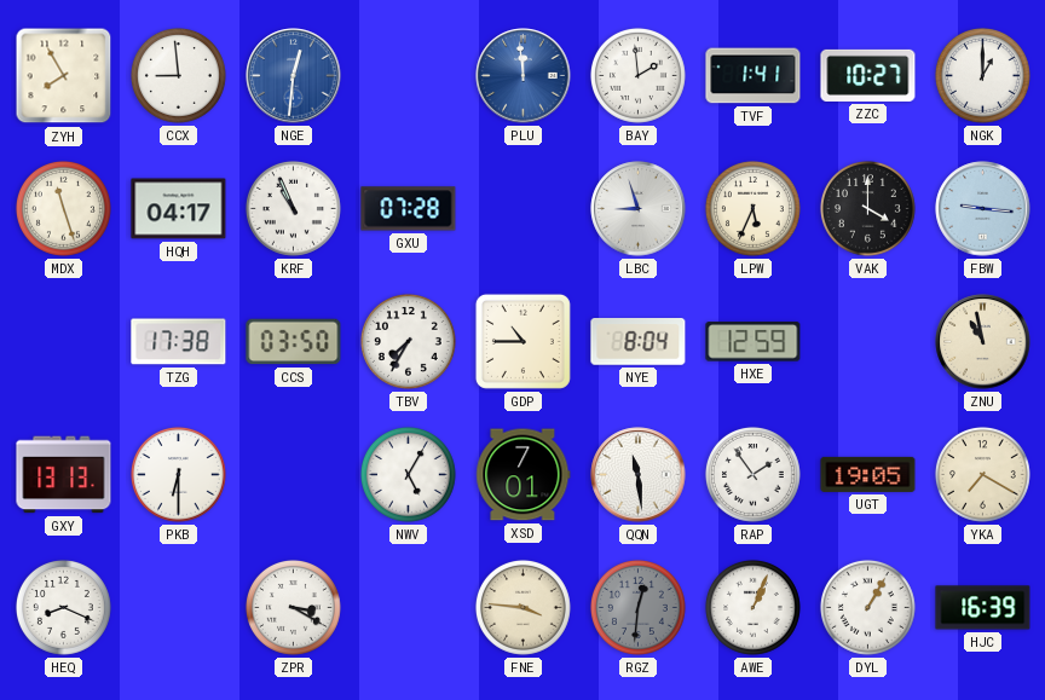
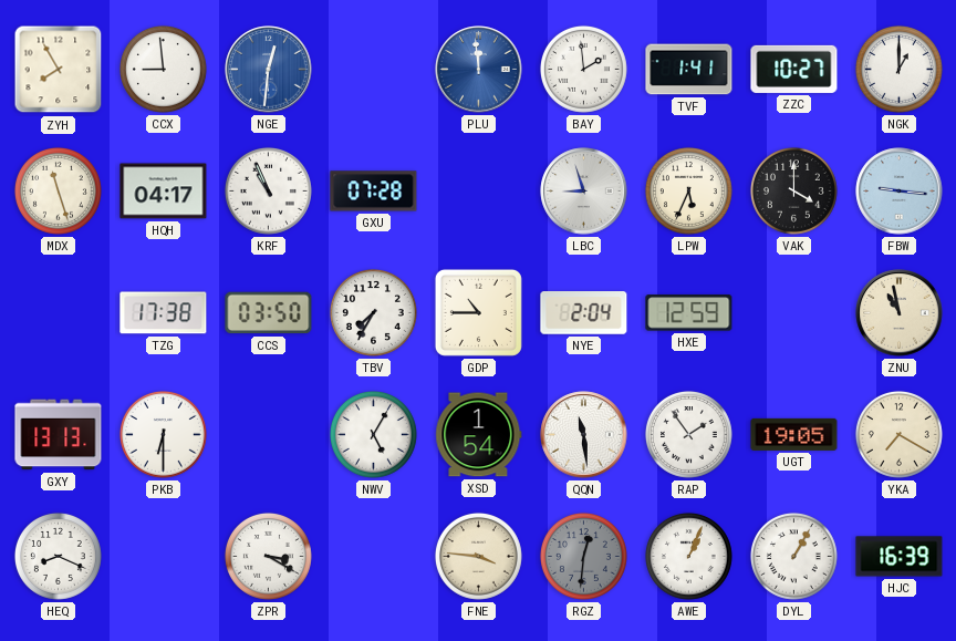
NYE: 8:04 -> 2:04 (584, 313)
XSD: 7:01 -> 1:54 (479, 435)
